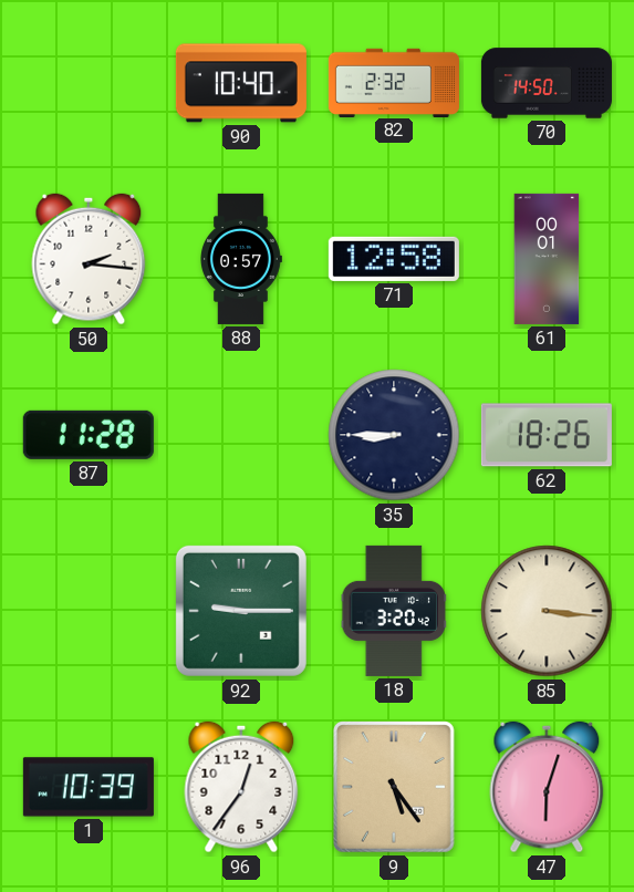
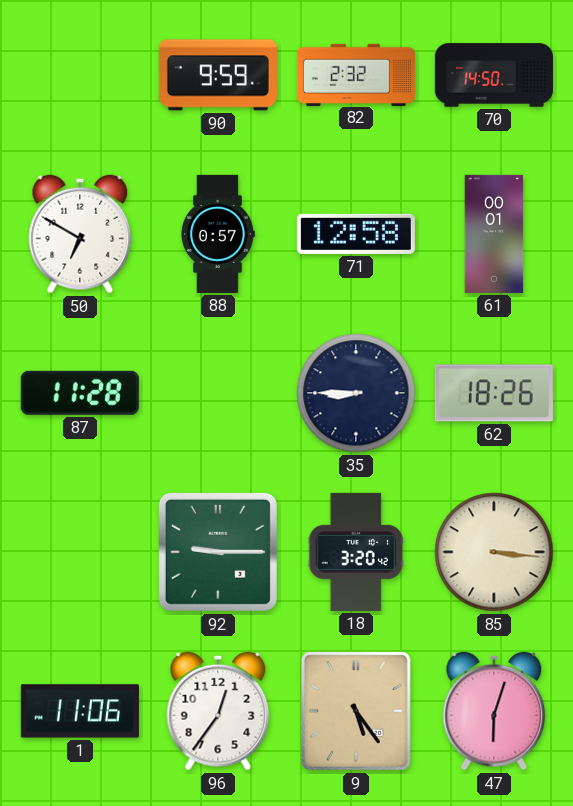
90: 10:40 -> 9:59 (218, 75)
50: 2:16 -> 6:50 (80, 234)
1: 10:39 -> 11:06 (80, 711)
